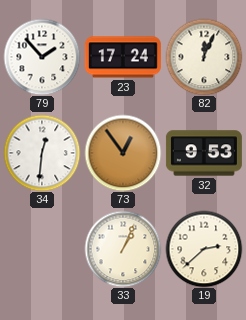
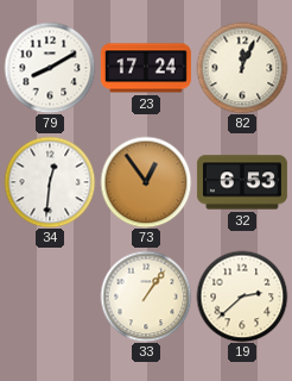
79: 1:53 -> 8:10 (50, 68)
32: 9:53 -> 6:53 (242, 182)
33: 1:04 -> 1:06 (146, 296)
